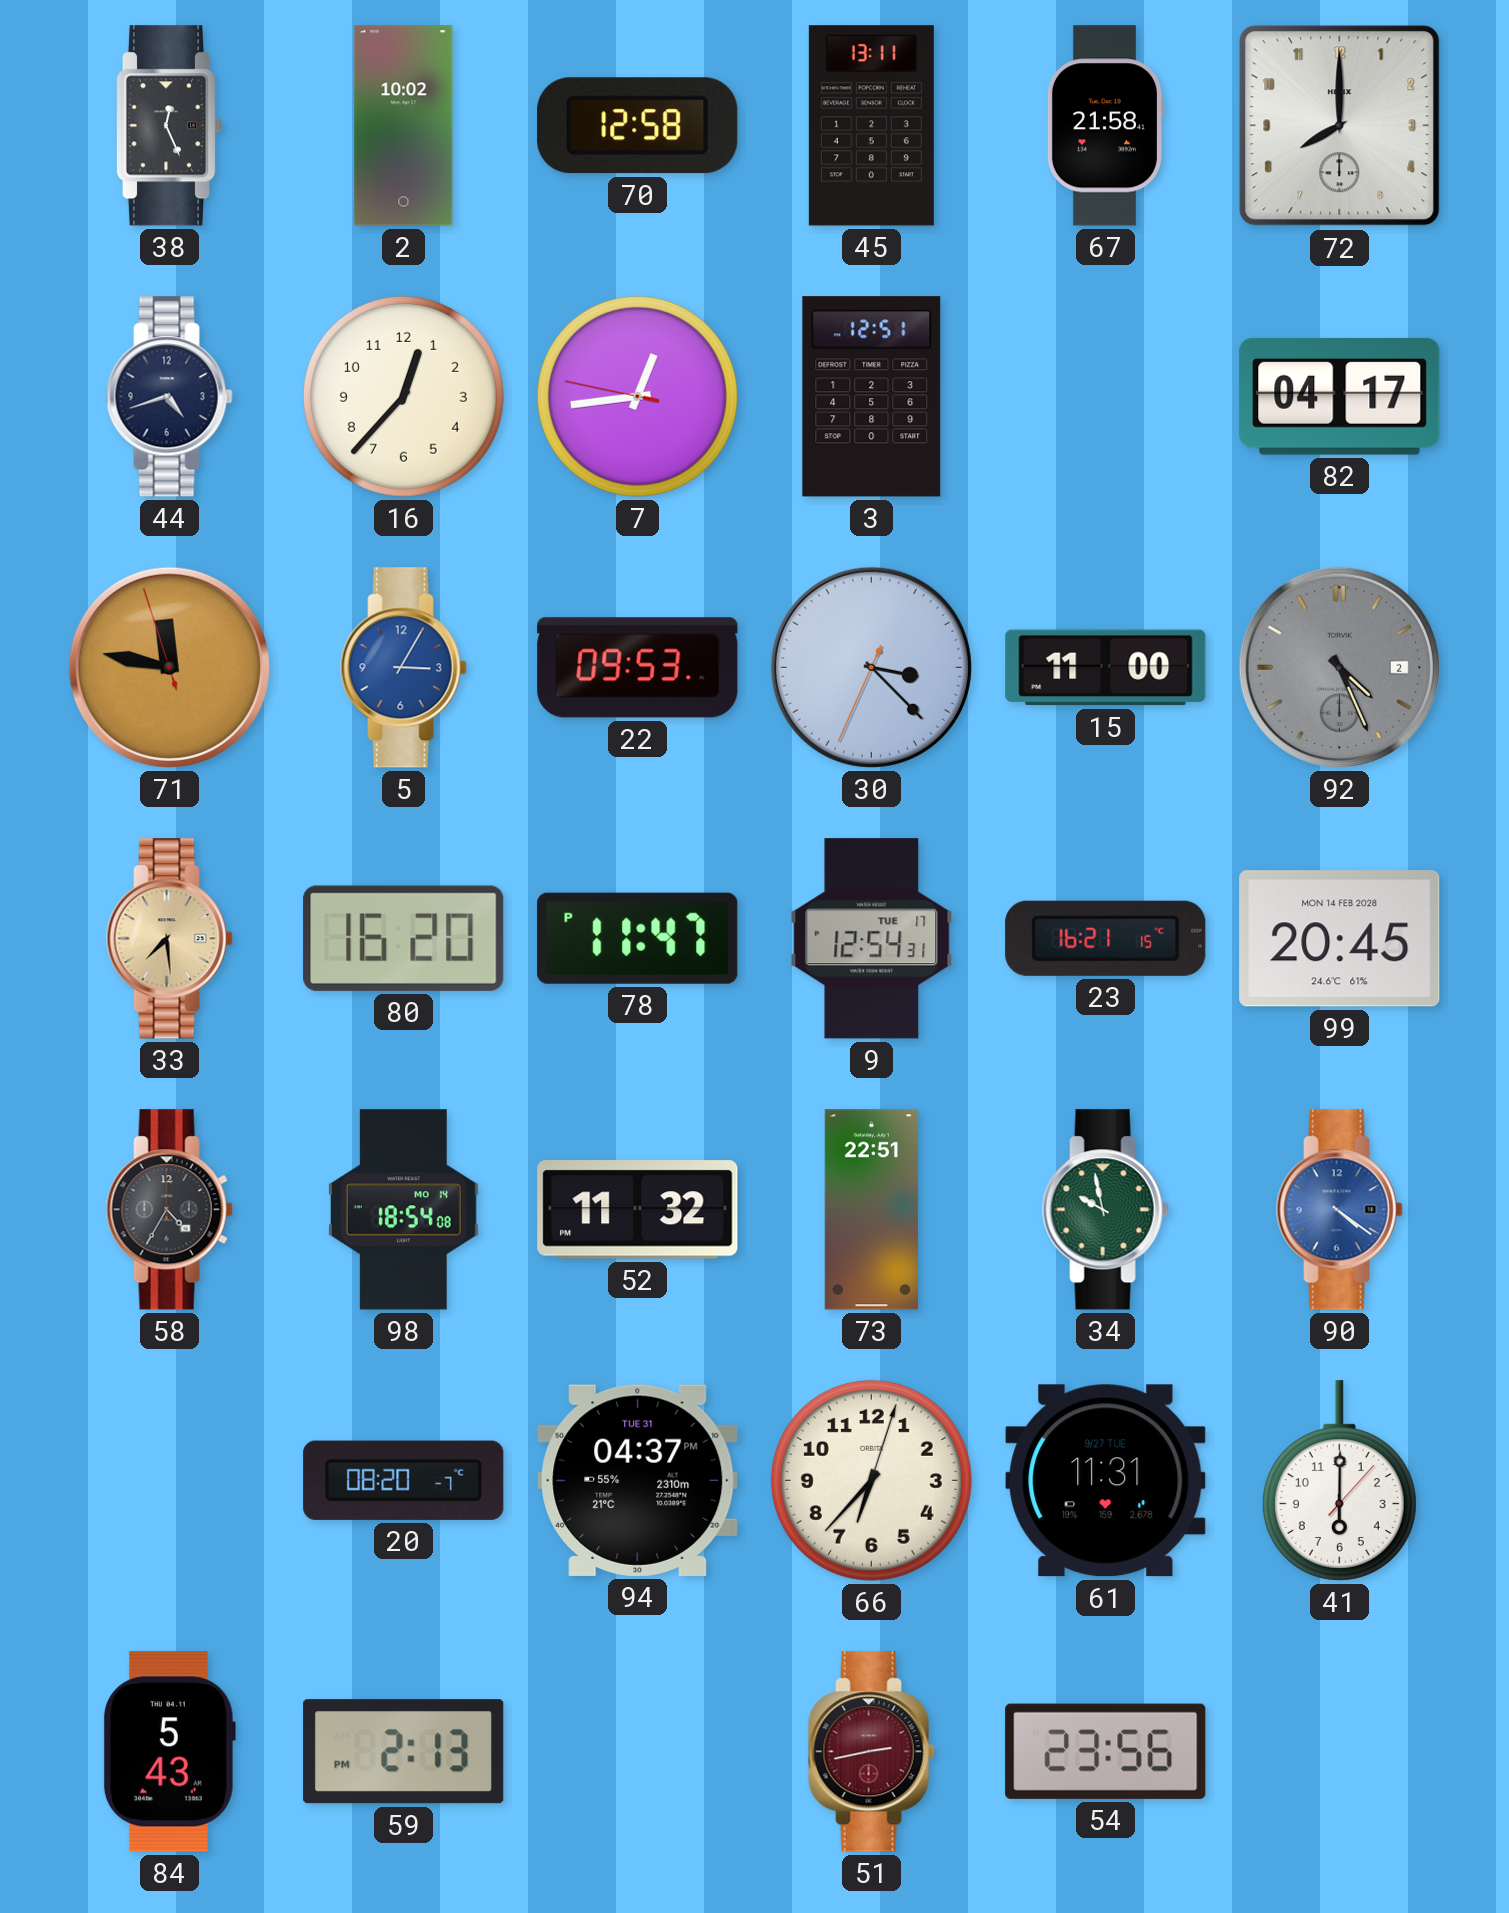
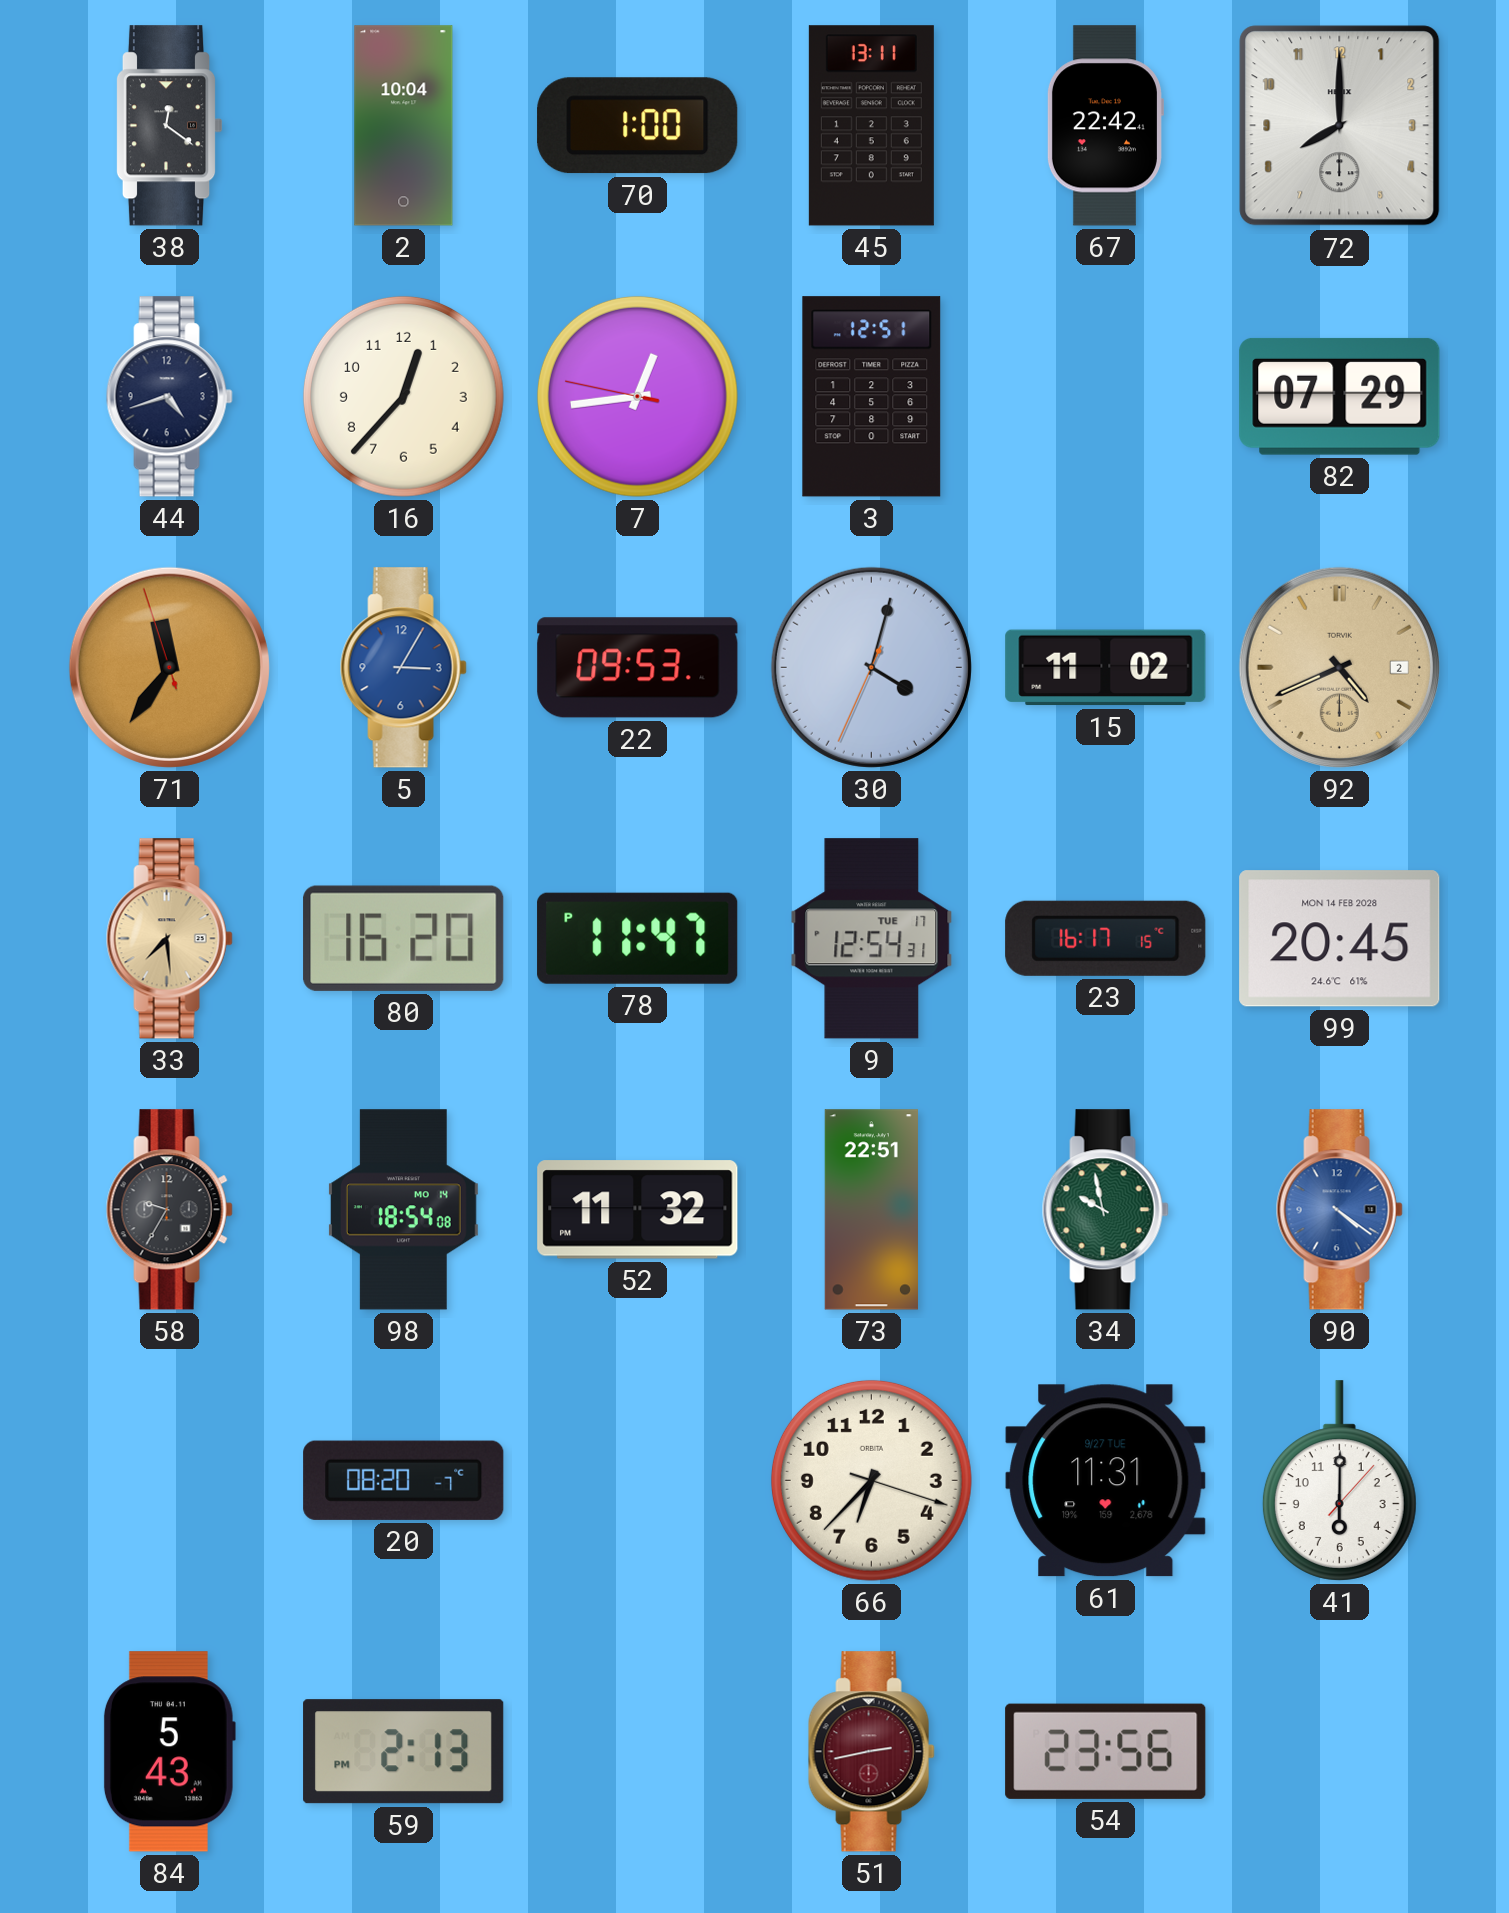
38: 12:26 -> 12:21 (169, 126)
2: 10:02 -> 10:04 (404, 126)
70: 12:58 -> 1:00 (638, 126)
67: 21:58 -> 22:42 (1105, 126)
82: 04:17 -> 07:29 (1340, 396)
71: 11:46 -> 11:35 (169, 667)
30: 3:22 -> 4:02 (871, 667)
15: 11:00 -> 11:02 (1106, 668)
92: 4:26 -> 4:41 (1339, 667)
92 dial: grey -> champagne (1339, 667)
23: 16:21 -> 16:17 (1106, 938)
58: 4:35 -> 9:35 (169, 1210)
94: 04:37 -> none (638, 1480)
66: 6:37:03 -> 6:37:18 (871, 1480)
